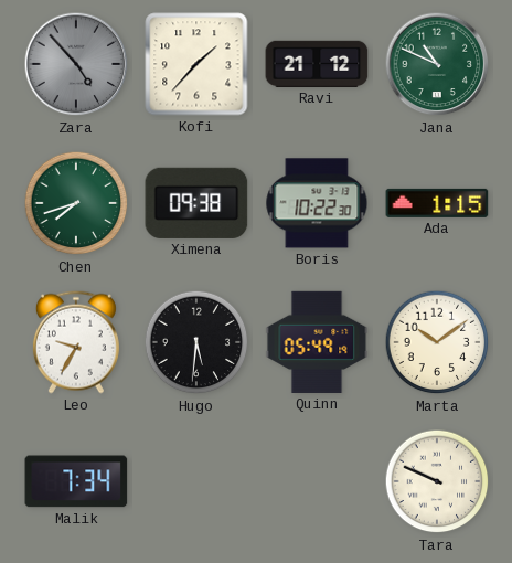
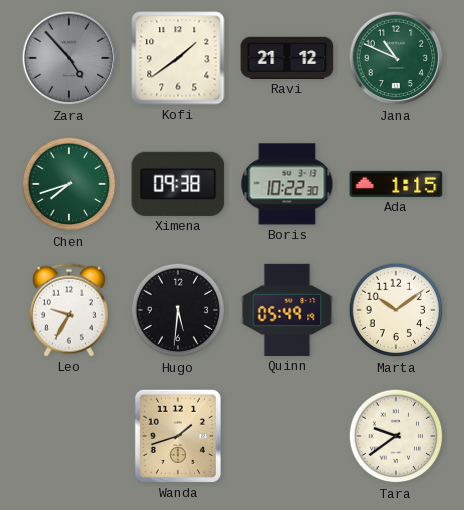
Kofi: 1:37 -> 1:39 (178, 58)
Malik: 7:34 -> none (76, 481)
Wanda: none -> 1:42 (178, 436)
Tara: 9:49 -> 9:39 (396, 436)
